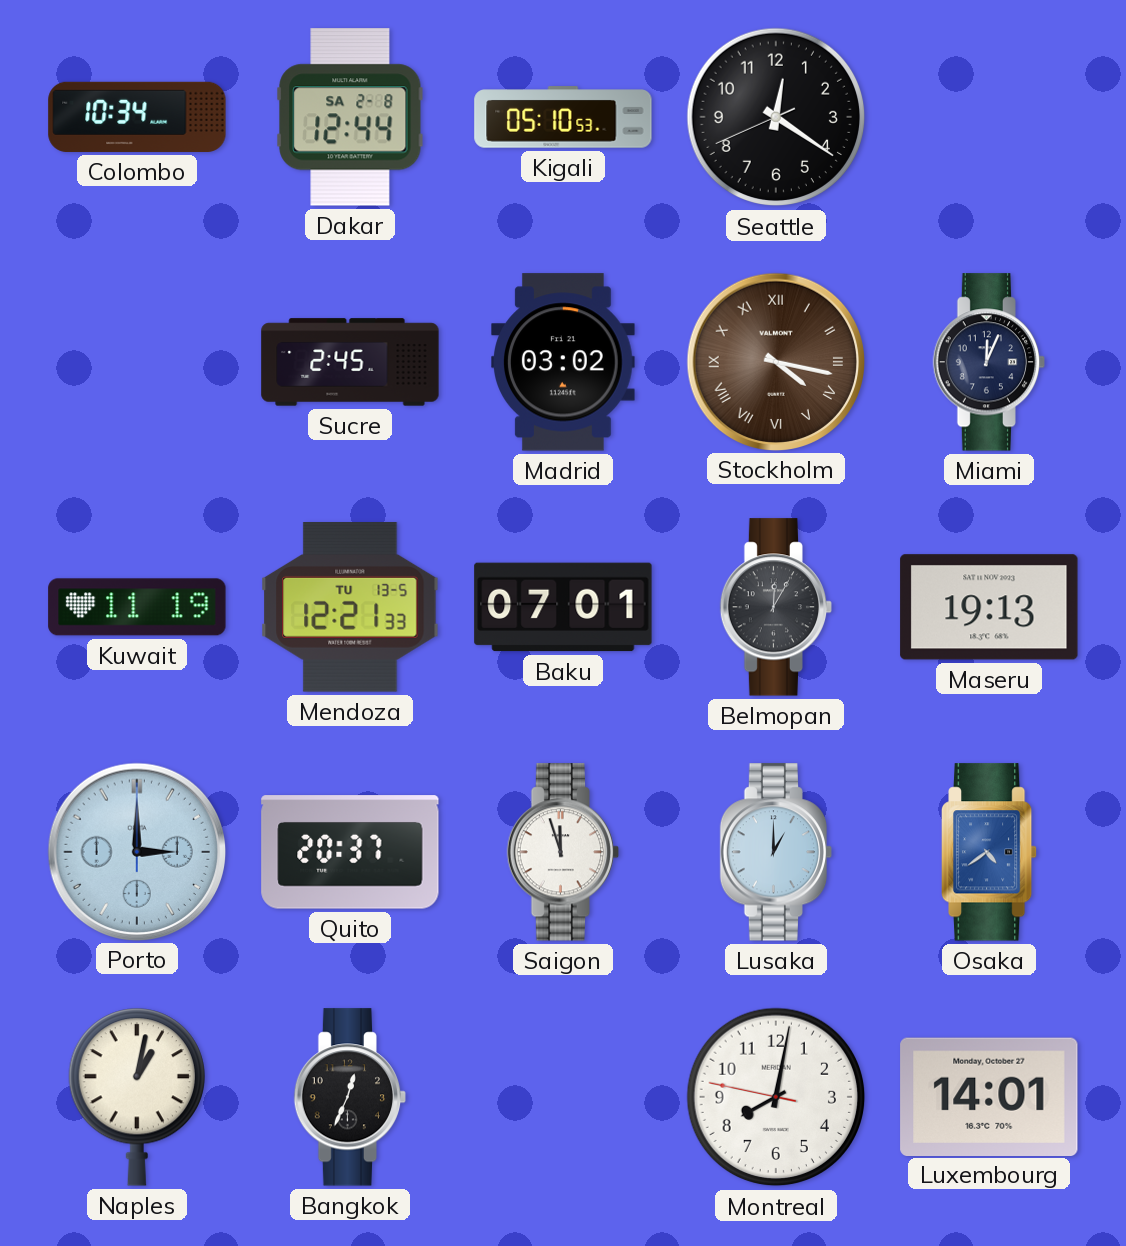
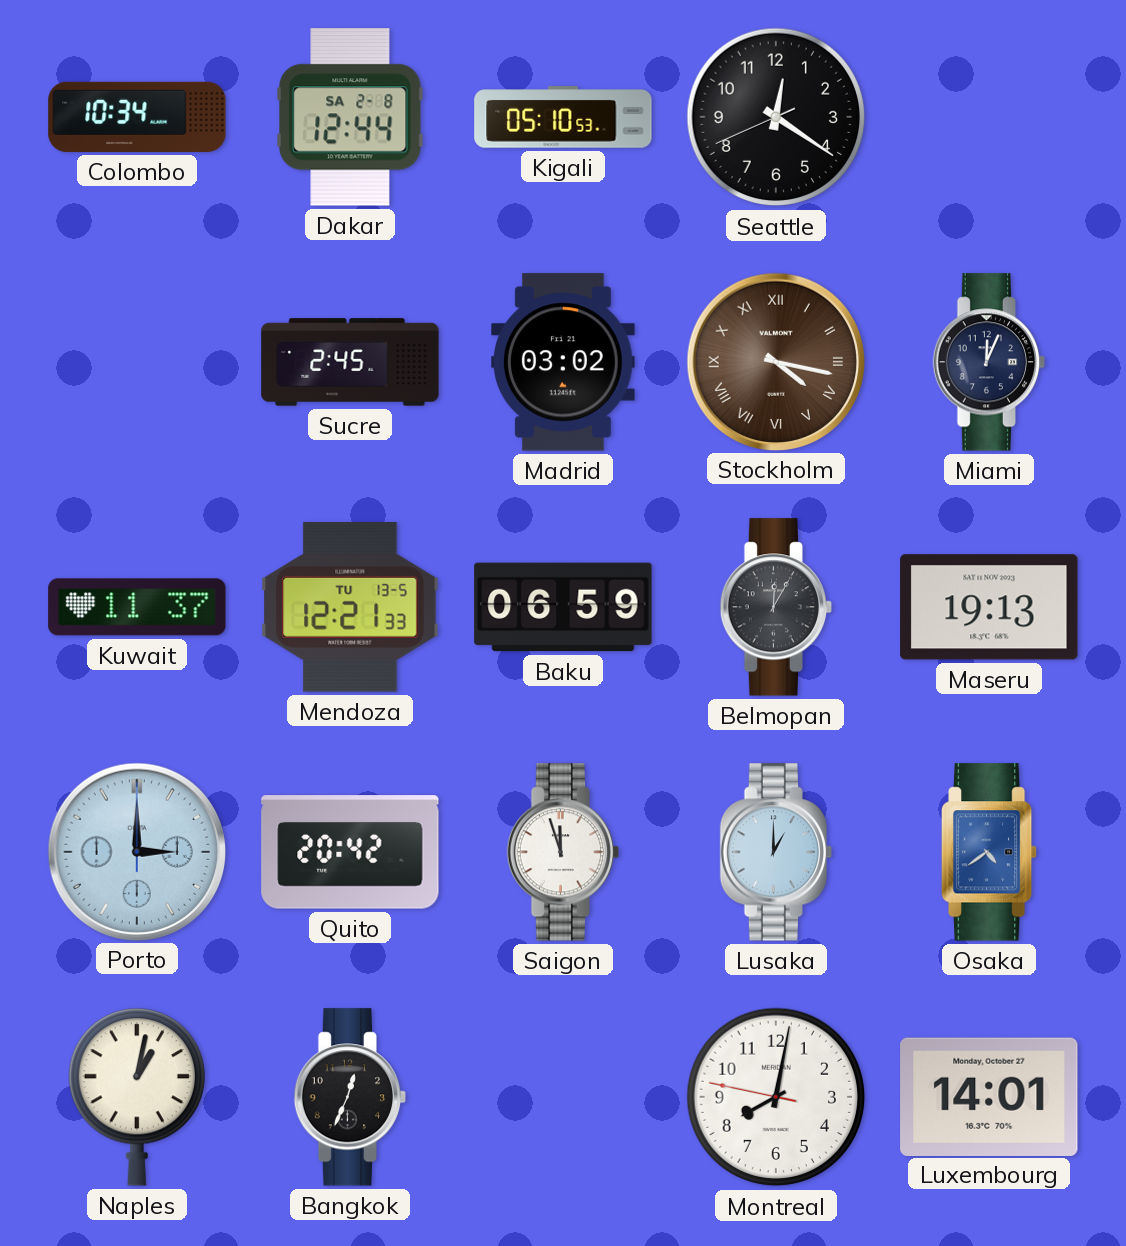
Kuwait: 11:19 -> 11:37 (137, 607)
Baku: 07:01 -> 06:59 (563, 607)
Quito: 20:37 -> 20:42 (350, 852)
